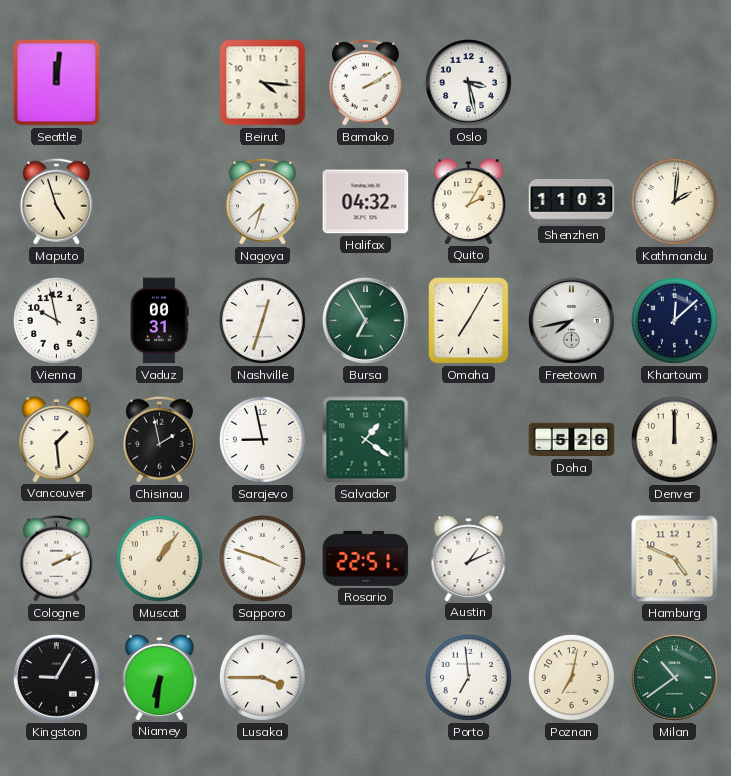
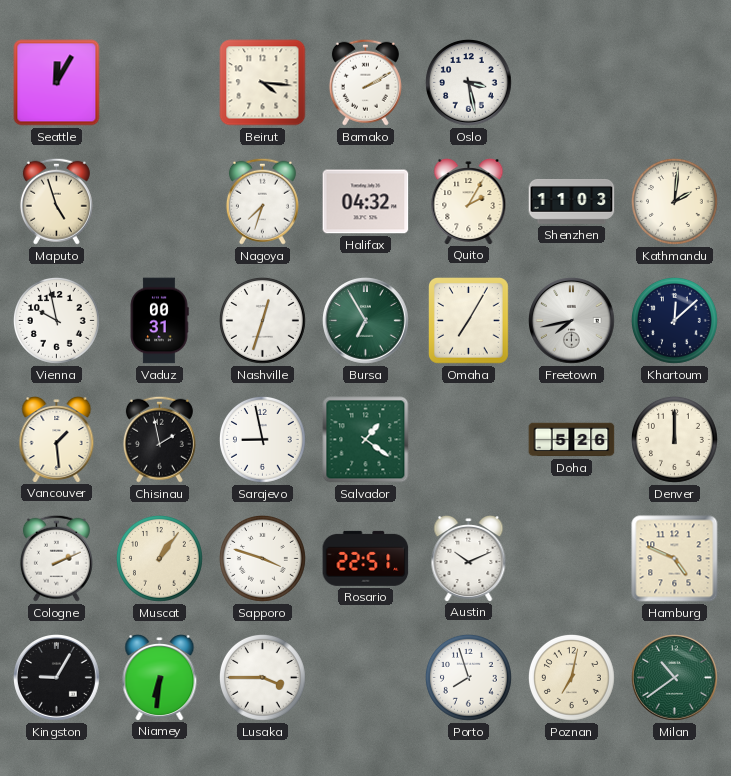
Seattle: 12:01 -> 12:05 (57, 83)
Austin: 1:11 -> 10:11 (469, 559)
Porto: 6:59 -> 7:57 (469, 677)
